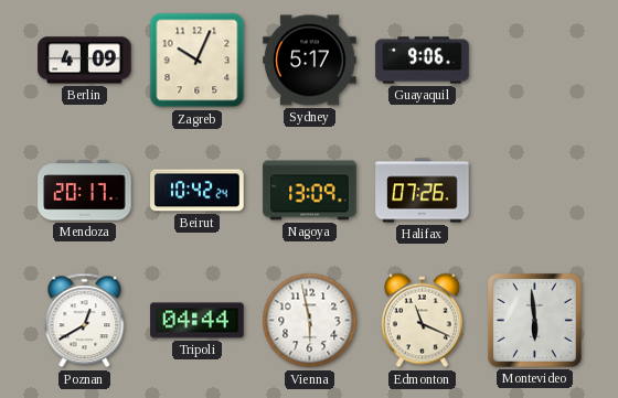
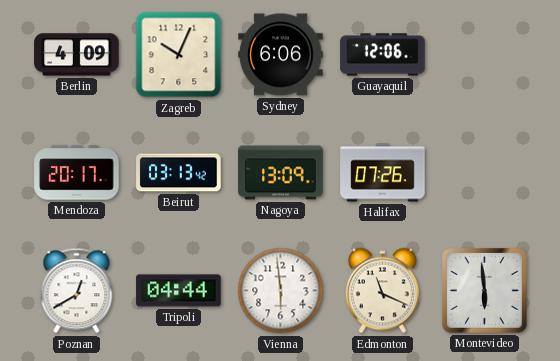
Sydney: 5:17 -> 6:06 (281, 55)
Guayaquil: 9:06 -> 12:06 (383, 55)
Beirut: 10:42 -> 03:13 (179, 173)
Vienna: 5:58 -> 5:59 (281, 291)
